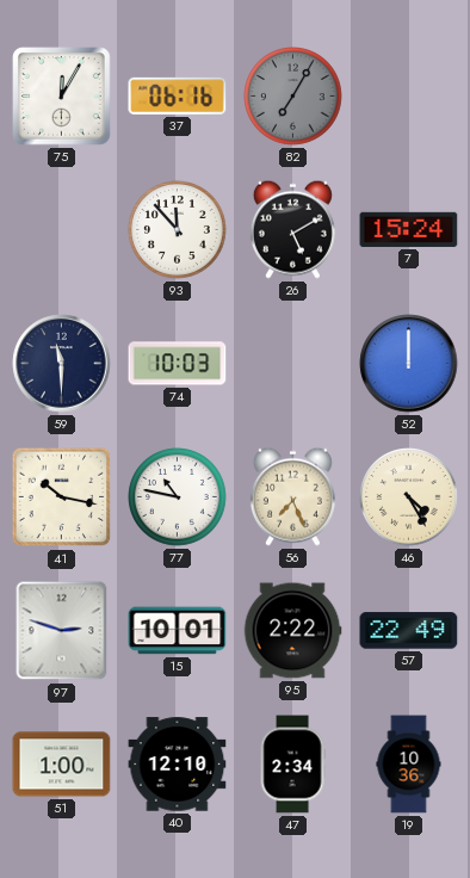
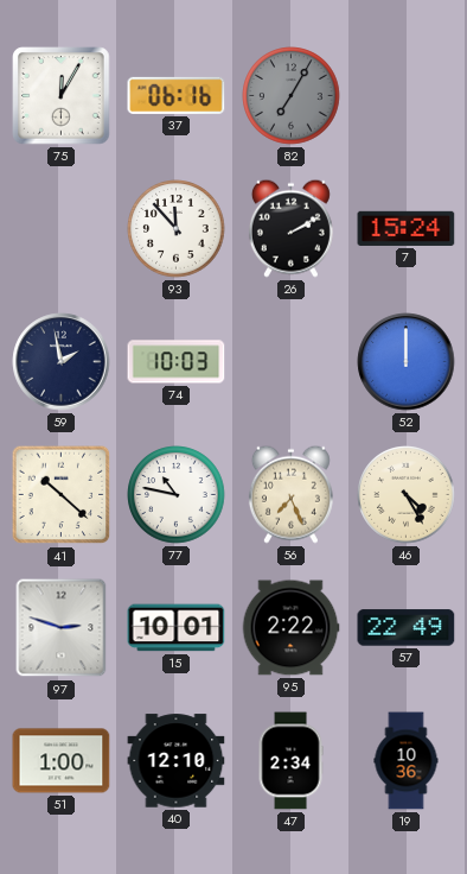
26: 5:10 -> 2:10 (290, 228)
59: 11:30 -> 1:58 (62, 362)
41: 10:17 -> 10:22 (62, 495)
